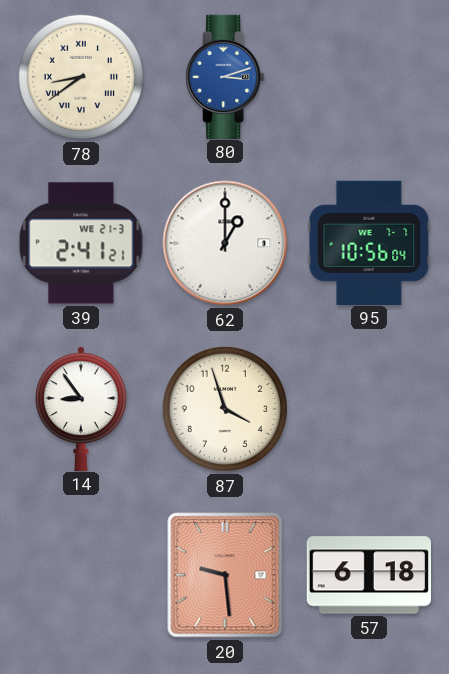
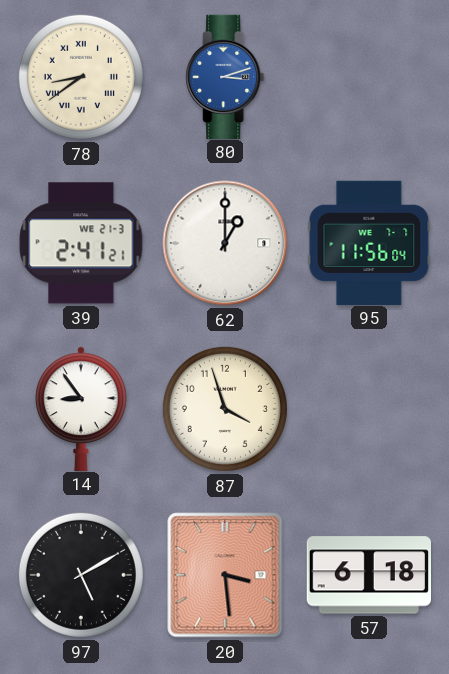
95: 10:56 -> 11:56 (369, 242)
97: none -> 5:10 (81, 575)
20: 9:29 -> 3:29 (225, 575)
